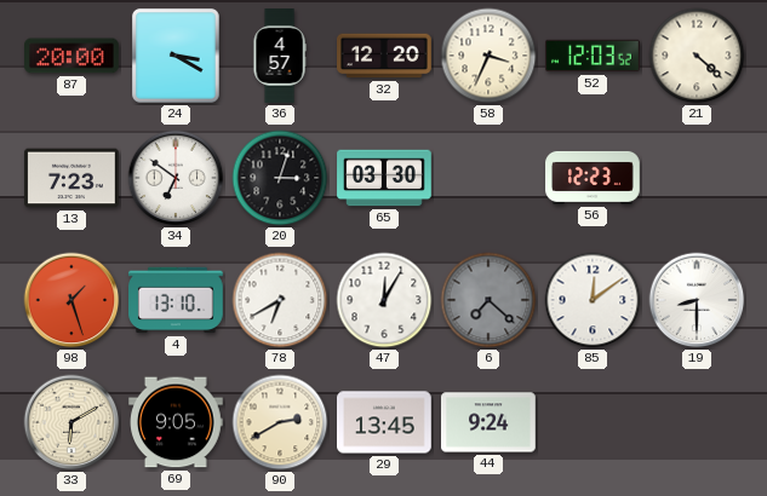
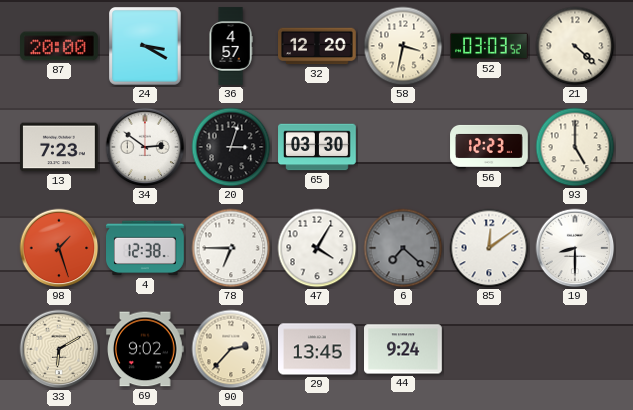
58: 3:34 -> 3:32 (403, 46)
52: 12:03 -> 03:03 (489, 46)
34: 6:51 -> 2:51 (145, 147)
93: none -> 5:00 (575, 147)
4: 13:10 -> 12:38 (146, 248)
78: 6:40 -> 6:45 (231, 248)
47: 12:05 -> 4:05 (317, 248)
69: 9:05 -> 9:02 (146, 349)
90: 2:40 -> 2:37 (231, 349)
